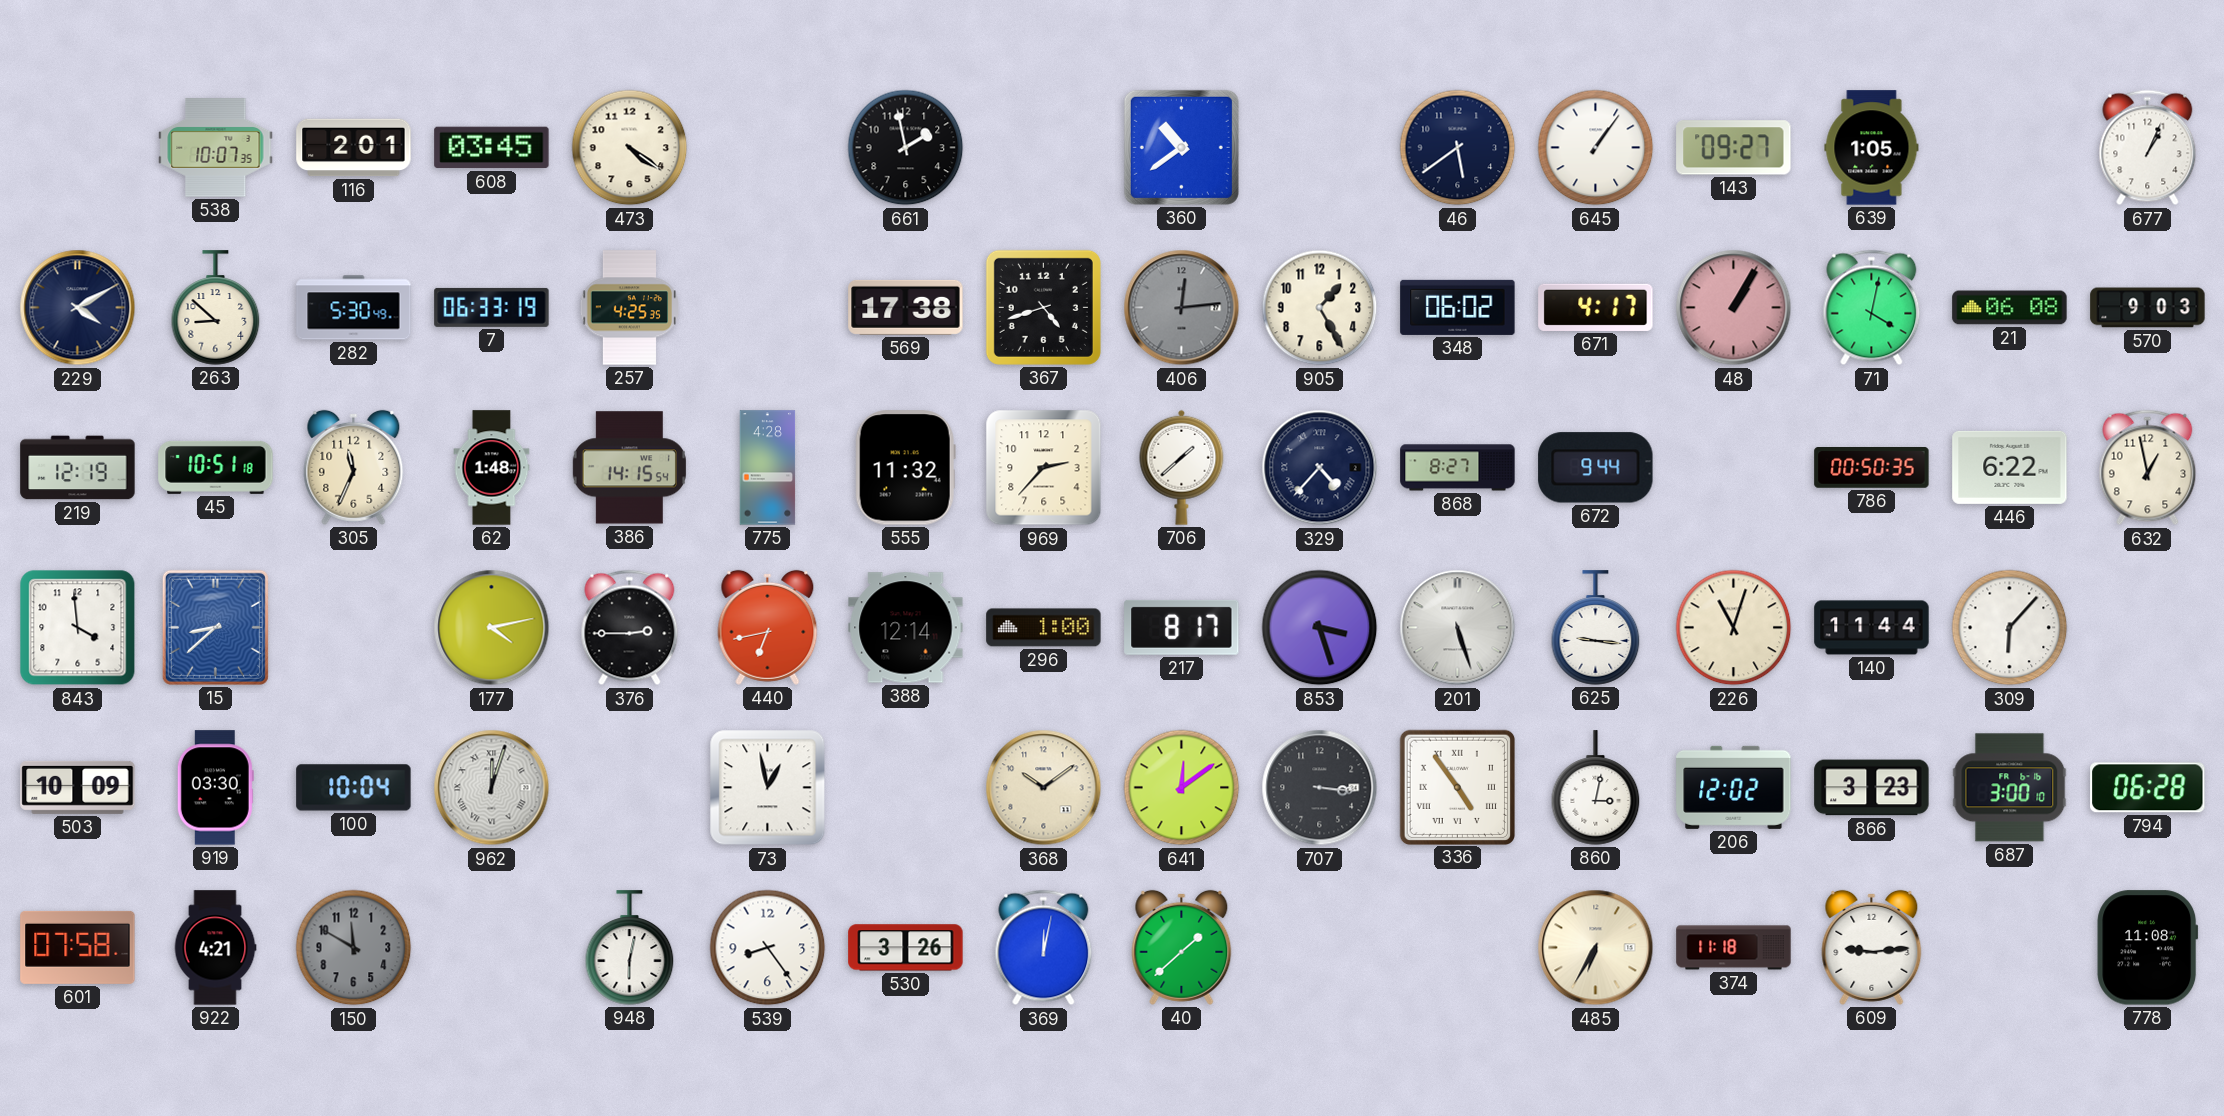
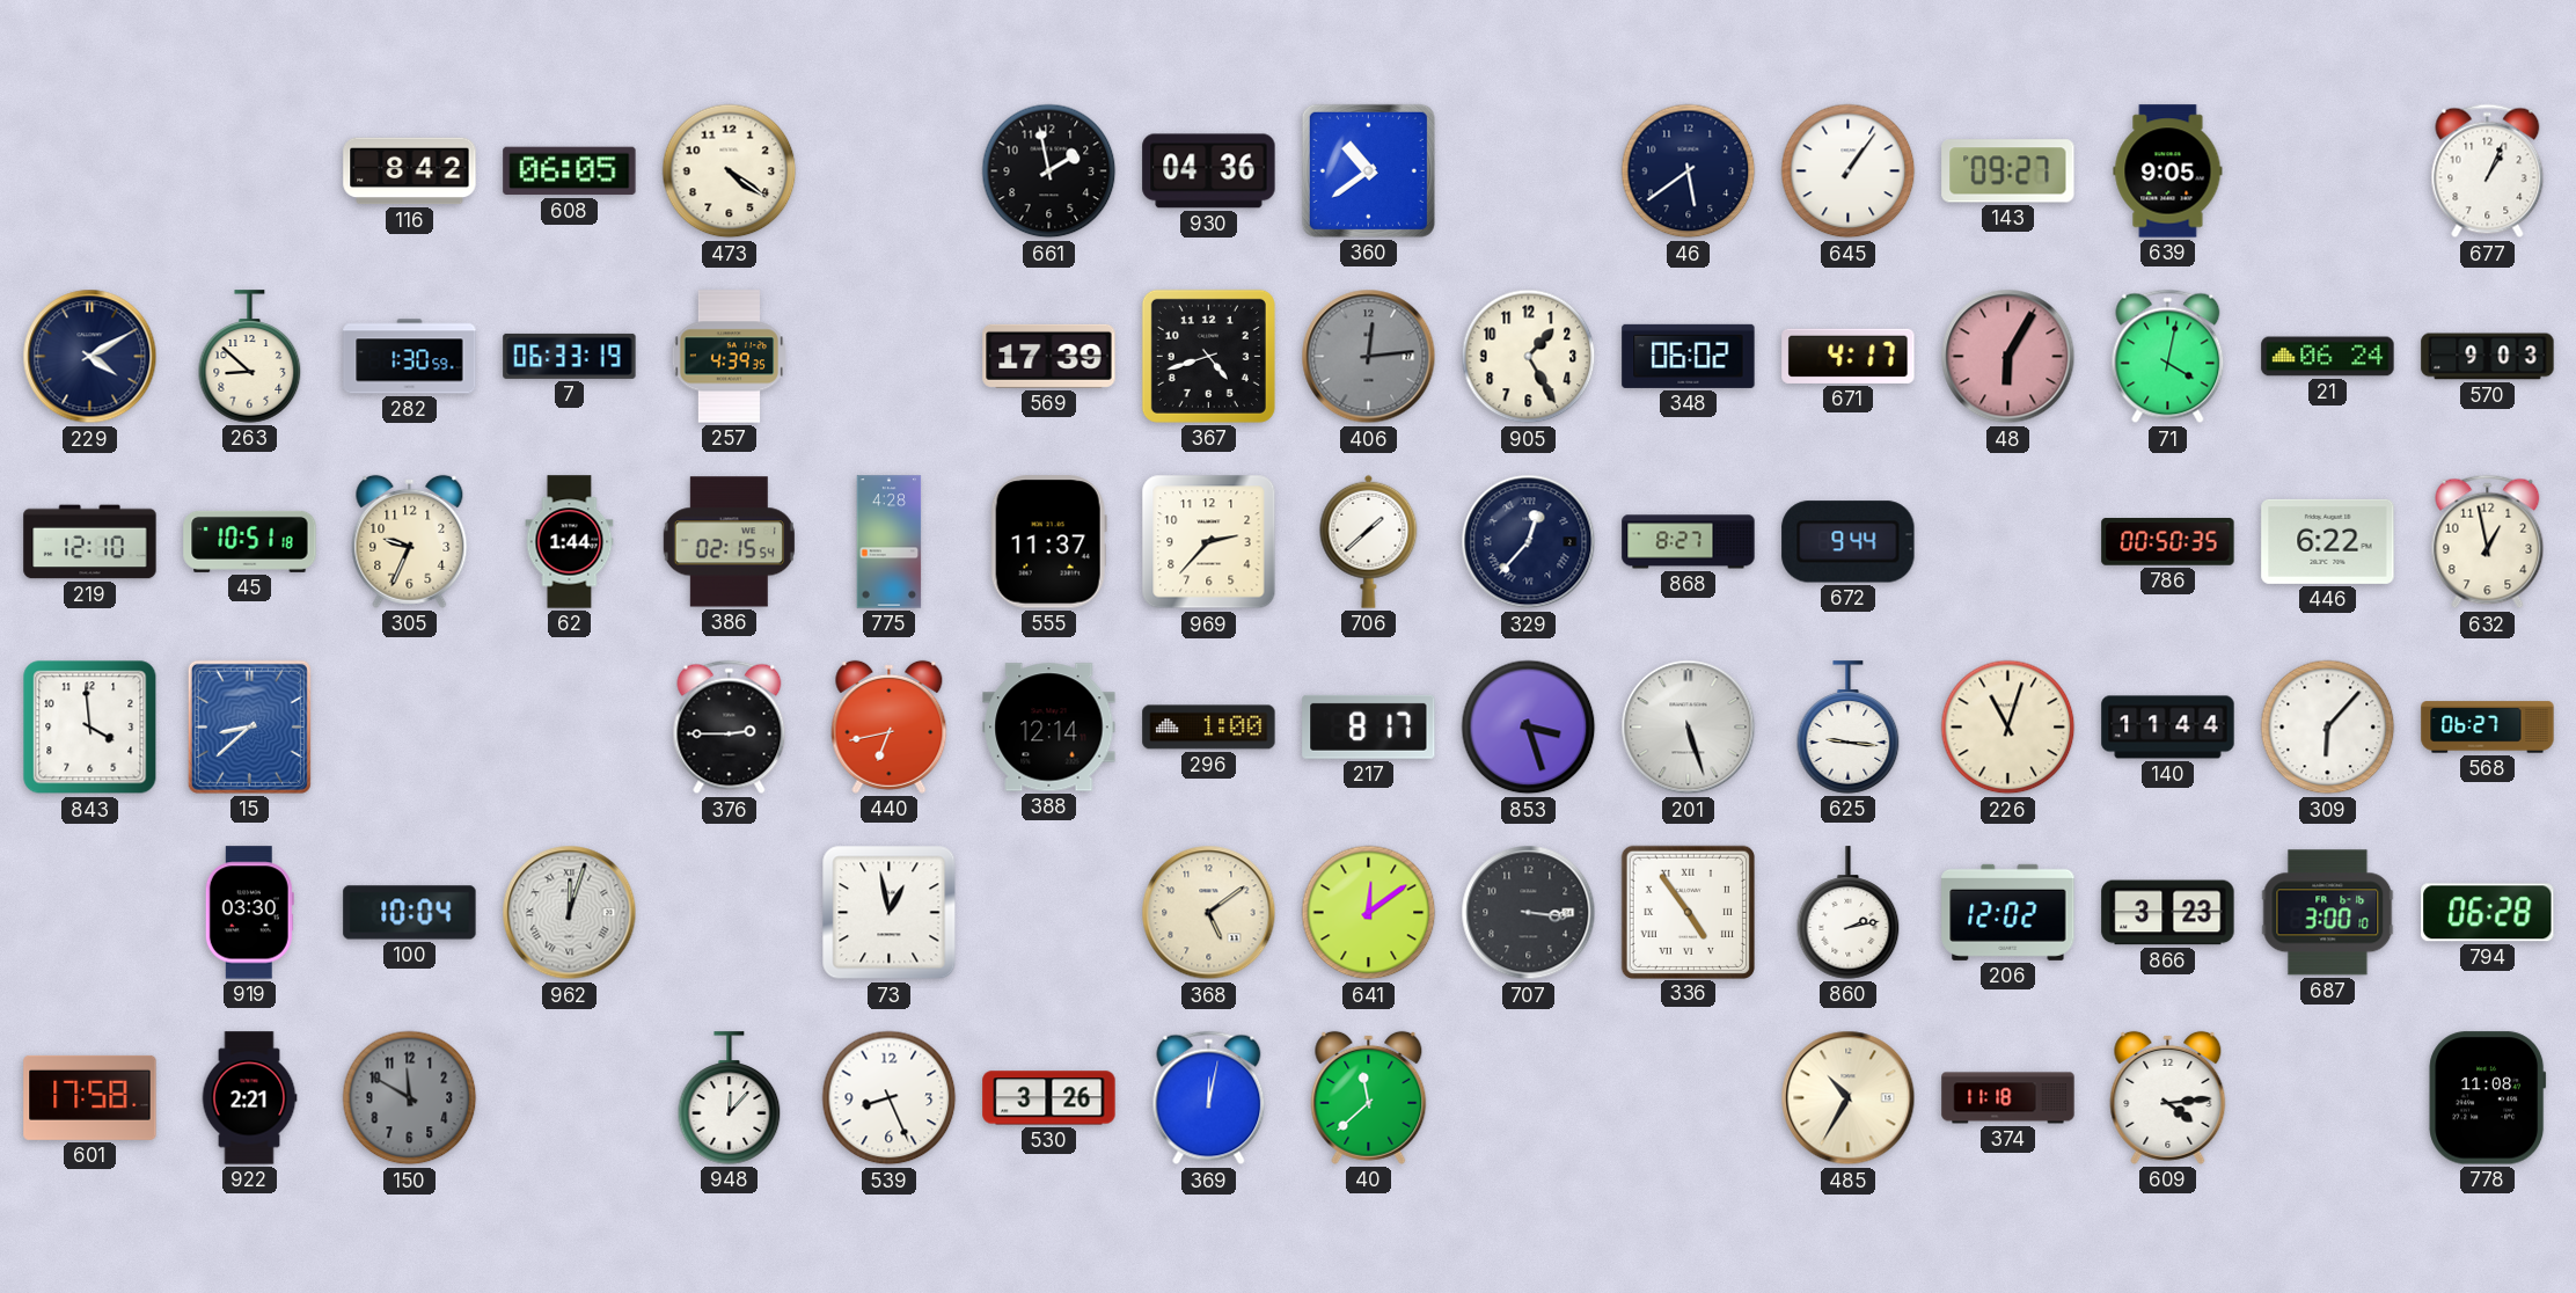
538: 10:07 -> none (216, 148)
116: 2:01 -> 8:42 (410, 171)
608: 03:45 -> 06:05 (570, 171)
930: none -> 04:36 (1209, 171)
639: 1:05 -> 9:05 (2168, 171)
282: 5:30 -> 1:30 (410, 357)
257: 4:25 -> 4:39 (730, 357)
569: 17:38 -> 17:39 (1049, 356)
48: 1:05 -> 6:05 (2008, 357)
21: 06:08 -> 06:24 (2328, 357)
219: 12:19 -> 12:10 (90, 542)
305: 11:34 -> 9:34 (410, 541)
62: 1:48 -> 1:44 (570, 542)
386: 14:15 -> 02:15 (729, 542)
555: 11:32 -> 11:37 (1048, 542)
329: 4:37 -> 12:37 (1529, 542)
177: 4:13 -> none (492, 628)
568: none -> 06:27 (2488, 728)
503: 10:09 -> none (78, 787)
368: 10:09 -> 5:09 (1209, 913)
860: 3:02 -> 2:13 (1849, 913)
601: 07:58 -> 17:58 (90, 1097)
922: 4:21 -> 2:21 (249, 1098)
948: 6:02 -> 12:07 (730, 1098)
539: 8:24 -> 8:26 (890, 1098)
40: 1:38 -> 11:38 (1369, 1097)
485: 6:35 -> 10:35 (1849, 1098)
609: 9:14 -> 4:14 (2168, 1097)
